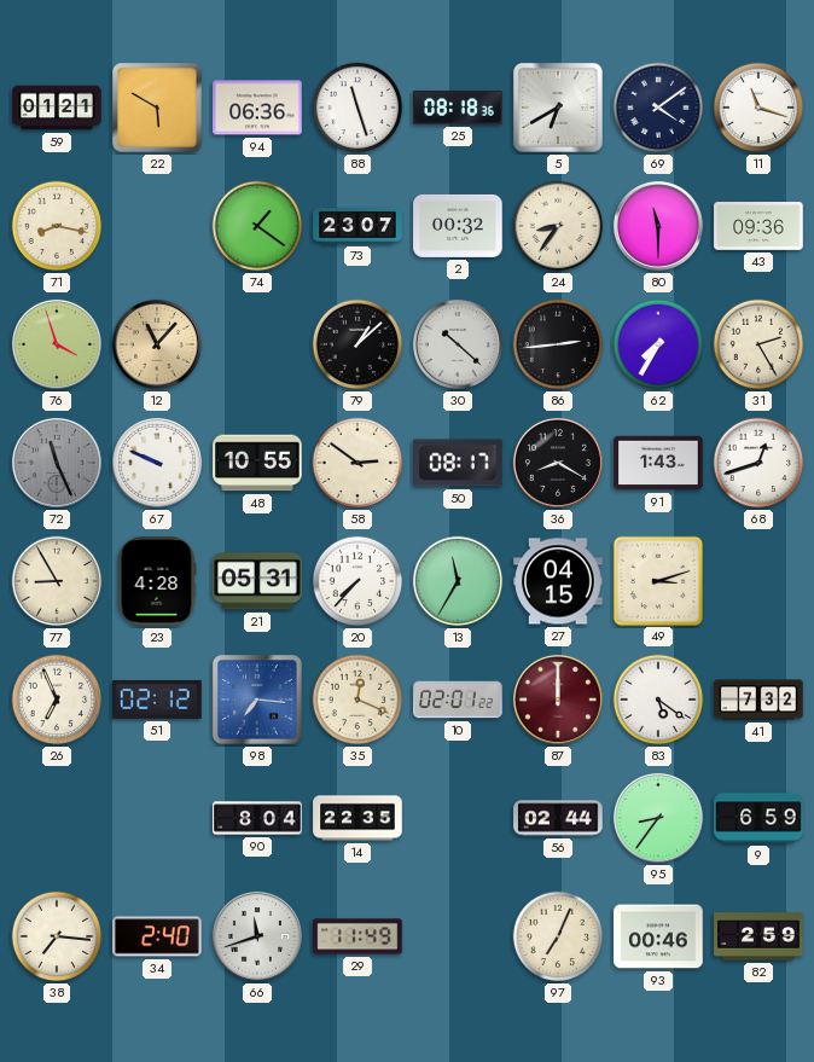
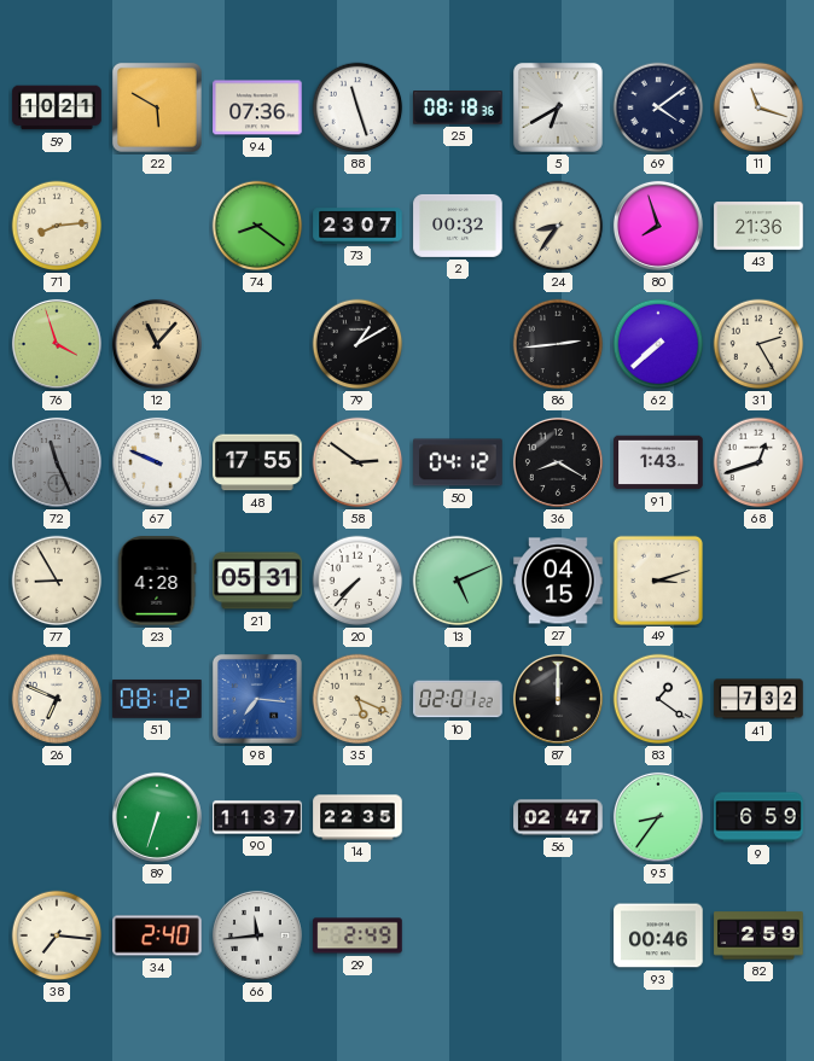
59: 01:21 -> 10:21 (57, 107)
94: 06:36 -> 07:36 (257, 107)
71: 8:17 -> 8:14 (57, 226)
74: 1:21 -> 8:21 (257, 226)
80: 11:30 -> 7:57 (658, 226)
43: 09:36 -> 21:36 (758, 226)
79: 1:08 -> 1:10 (357, 344)
30: 10:22 -> none (458, 344)
62: 7:35 -> 7:38 (658, 344)
48: 10:55 -> 17:55 (257, 462)
50: 08:17 -> 04:12 (458, 462)
13: 11:35 -> 5:11 (458, 581)
26: 6:56 -> 6:49 (57, 699)
51: 02:12 -> 08:12 (157, 699)
35: 12:19 -> 5:19 (357, 699)
87 dial: burgundy -> black (558, 699)
83: 5:21 -> 1:21 (658, 699)
89: none -> 6:33 (157, 817)
90: 8:04 -> 11:37 (257, 817)
56: 02:44 -> 02:47 (558, 817)
66: 11:42 -> 11:44 (257, 935)
29: 11:49 -> 2:49 (357, 935)
97: 7:04 -> none (558, 936)
